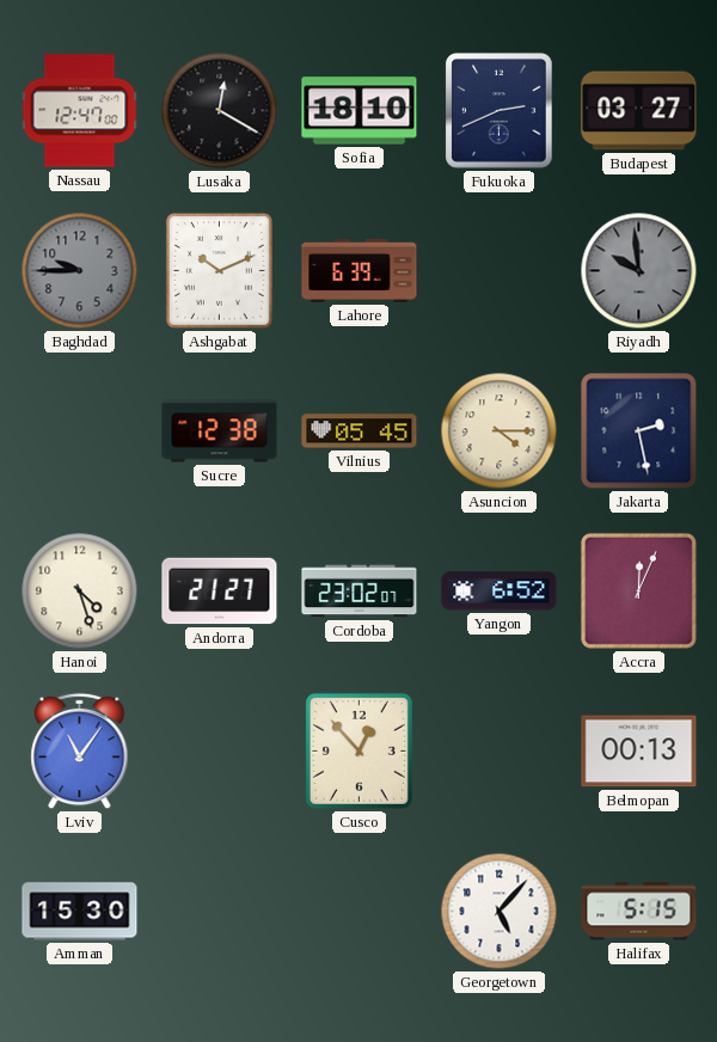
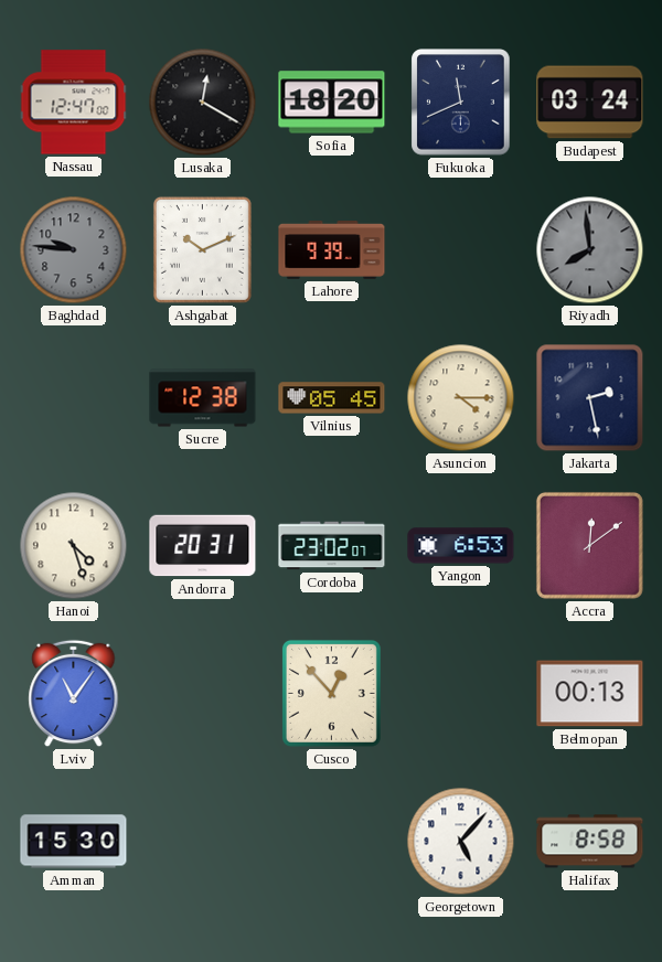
Sofia: 18:10 -> 18:20 (332, 103)
Fukuoka: 2:41 -> 11:41 (461, 103)
Budapest: 03:27 -> 03:24 (590, 103)
Baghdad: 9:45 -> 9:46 (74, 250)
Lahore: 6:39 -> 9:39 (332, 250)
Riyadh: 9:59 -> 7:59 (590, 250)
Andorra: 21:27 -> 20:31 (203, 546)
Yangon: 6:52 -> 6:53 (461, 546)
Accra: 12:04 -> 12:09 (589, 545)
Halifax: 5:15 -> 8:58 (590, 842)
